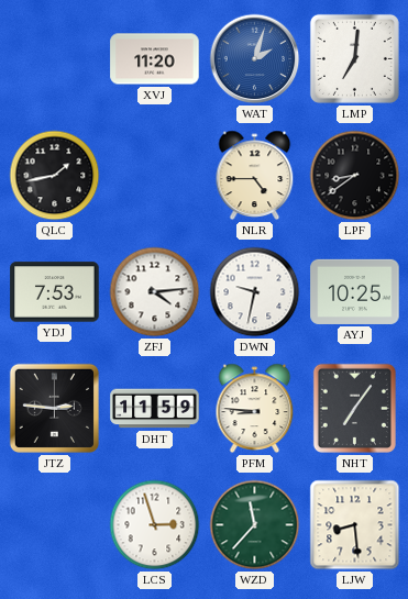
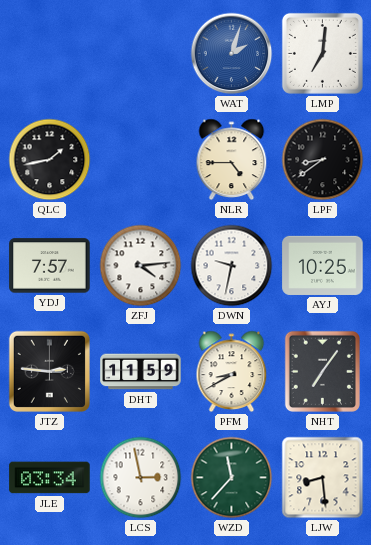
XVJ: 11:20 -> none (155, 59)
YDJ: 7:53 -> 7:57 (50, 266)
PFM: 8:46 -> 8:40 (232, 371)
JLE: none -> 03:34 (50, 478)
LCS: 2:57 -> 2:58 (141, 478)
